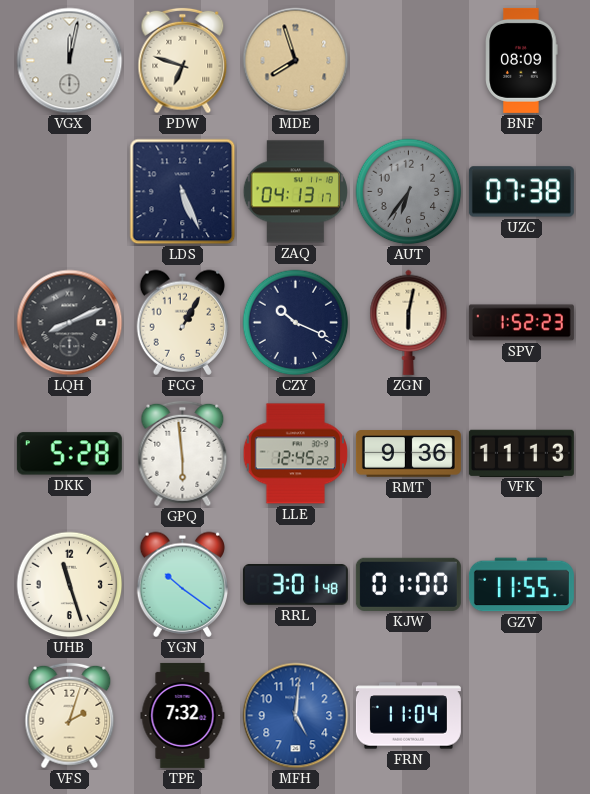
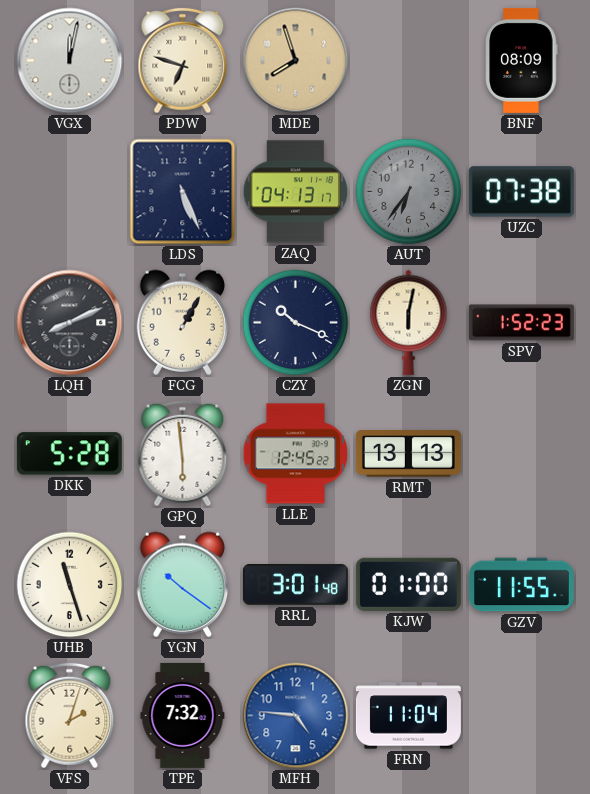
RMT: 9:36 -> 13:13 (408, 454)
VFK: 11:13 -> none (521, 453)
MFH: 5:01 -> 4:46 (296, 716)
